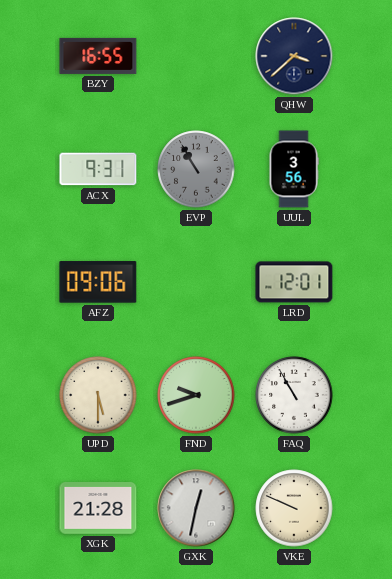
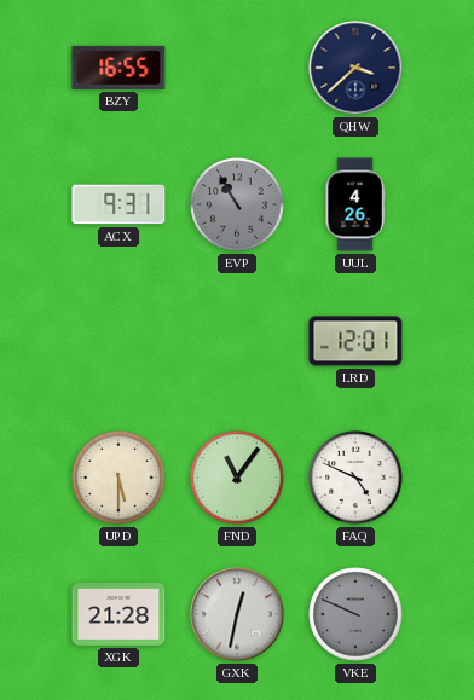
UUL: 3:56 -> 4:26 (355, 204)
AFZ: 09:06 -> none (98, 282)
FND: 9:42 -> 11:06 (237, 478)
FAQ: 10:55 -> 4:49 (355, 478)
VKE dial: cream -> grey (355, 614)
